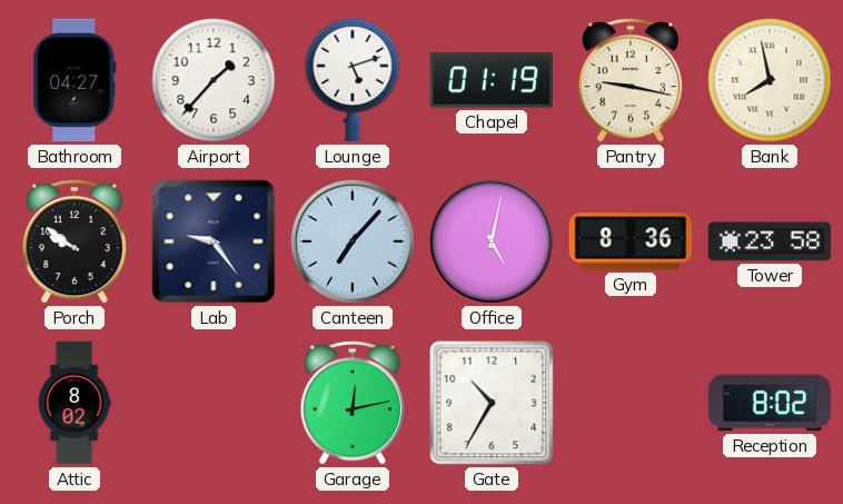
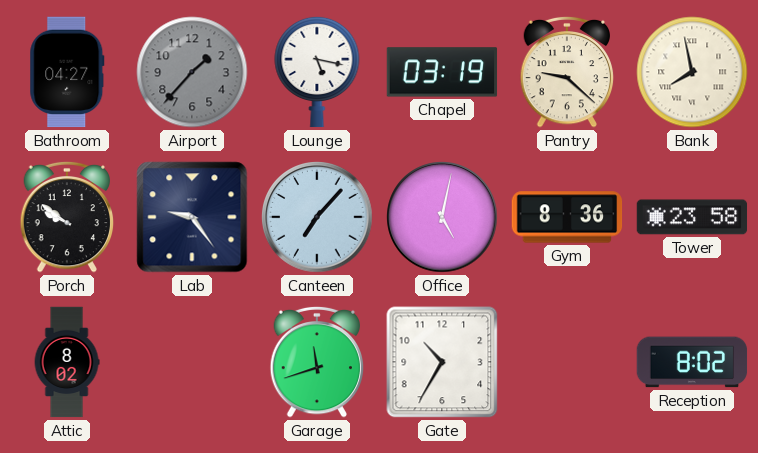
Airport dial: white -> grey (192, 72)
Lounge: 5:12 -> 5:17 (317, 72)
Chapel: 01:19 -> 03:19 (442, 72)
Pantry: 9:17 -> 9:22 (567, 72)
Garage: 12:13 -> 11:42 (317, 362)
